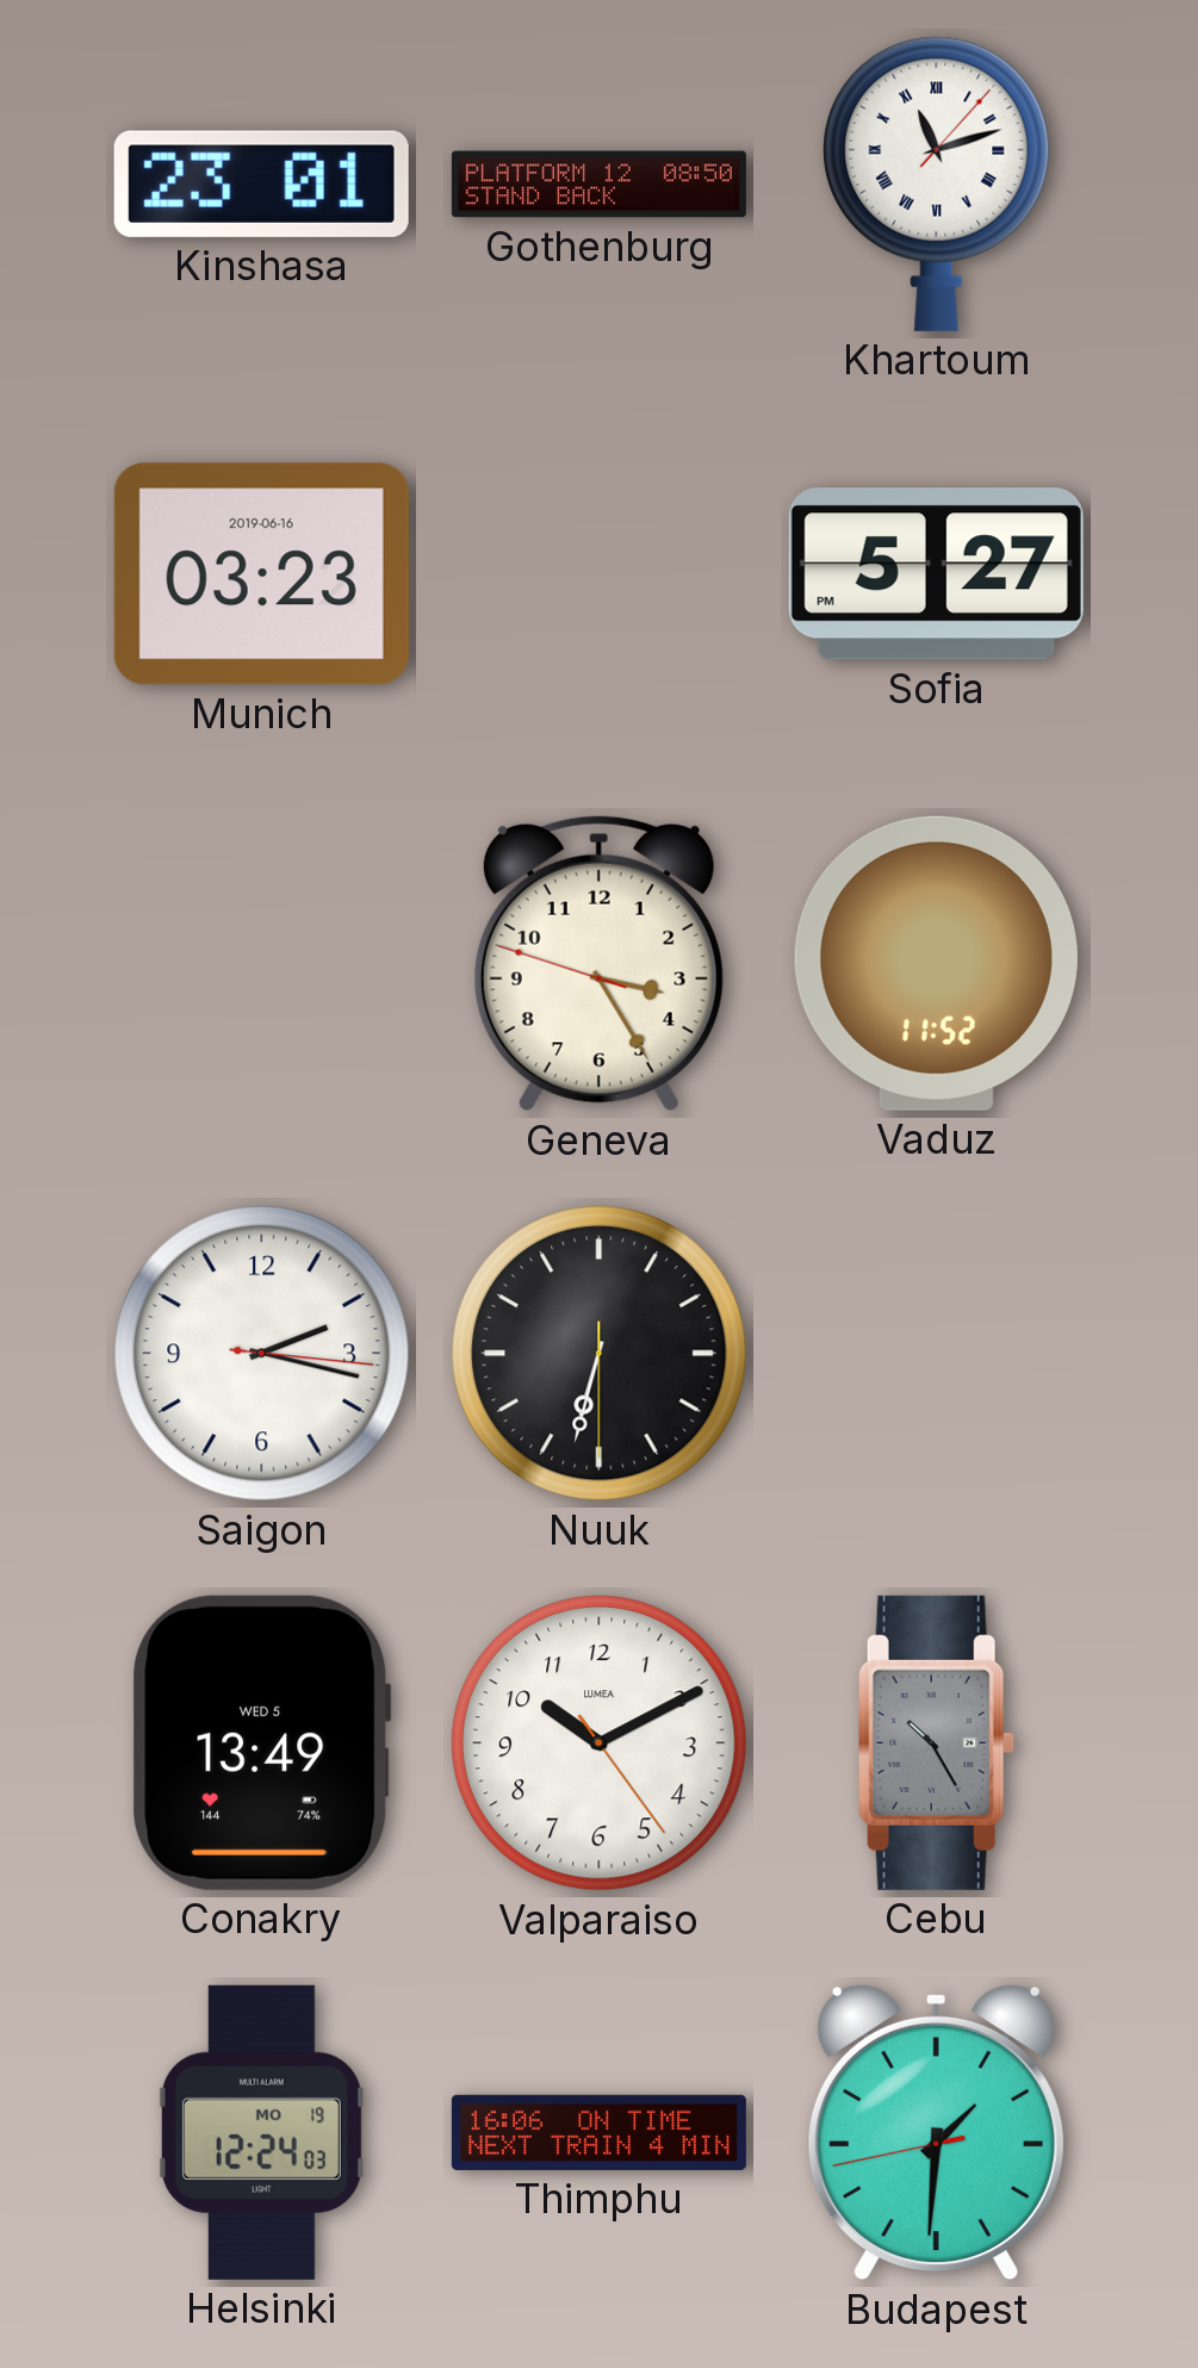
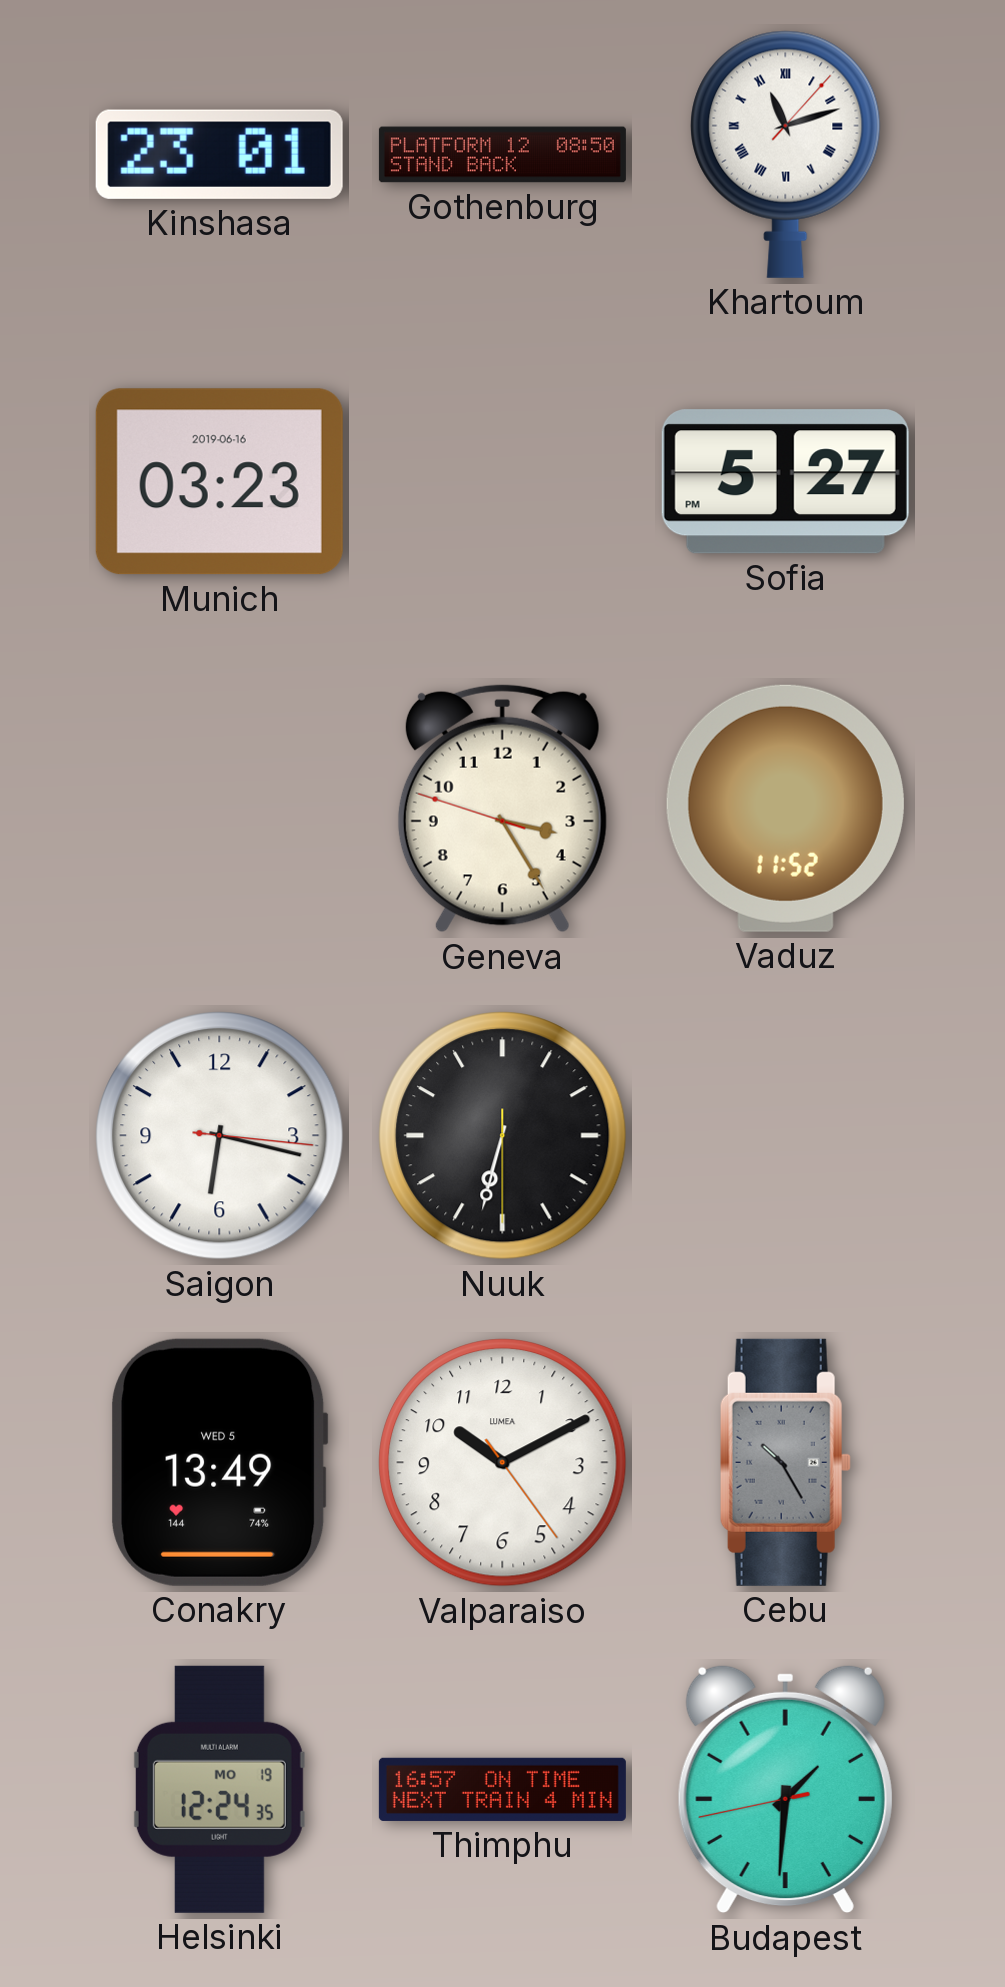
Saigon: 2:17 -> 6:17 (220, 1136)
Helsinki: 12:24:03 -> 12:24:35 (219, 1789)
Thimphu: 16:06 -> 16:57 (502, 1789)
